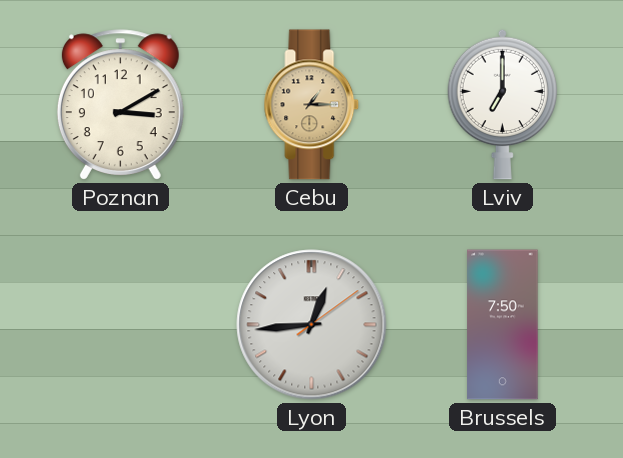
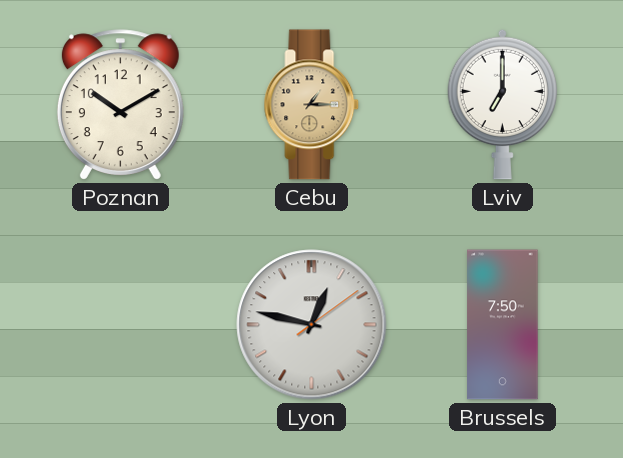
Poznan: 3:10 -> 10:10 (120, 105)
Lyon: 12:44 -> 12:47 (312, 325)
